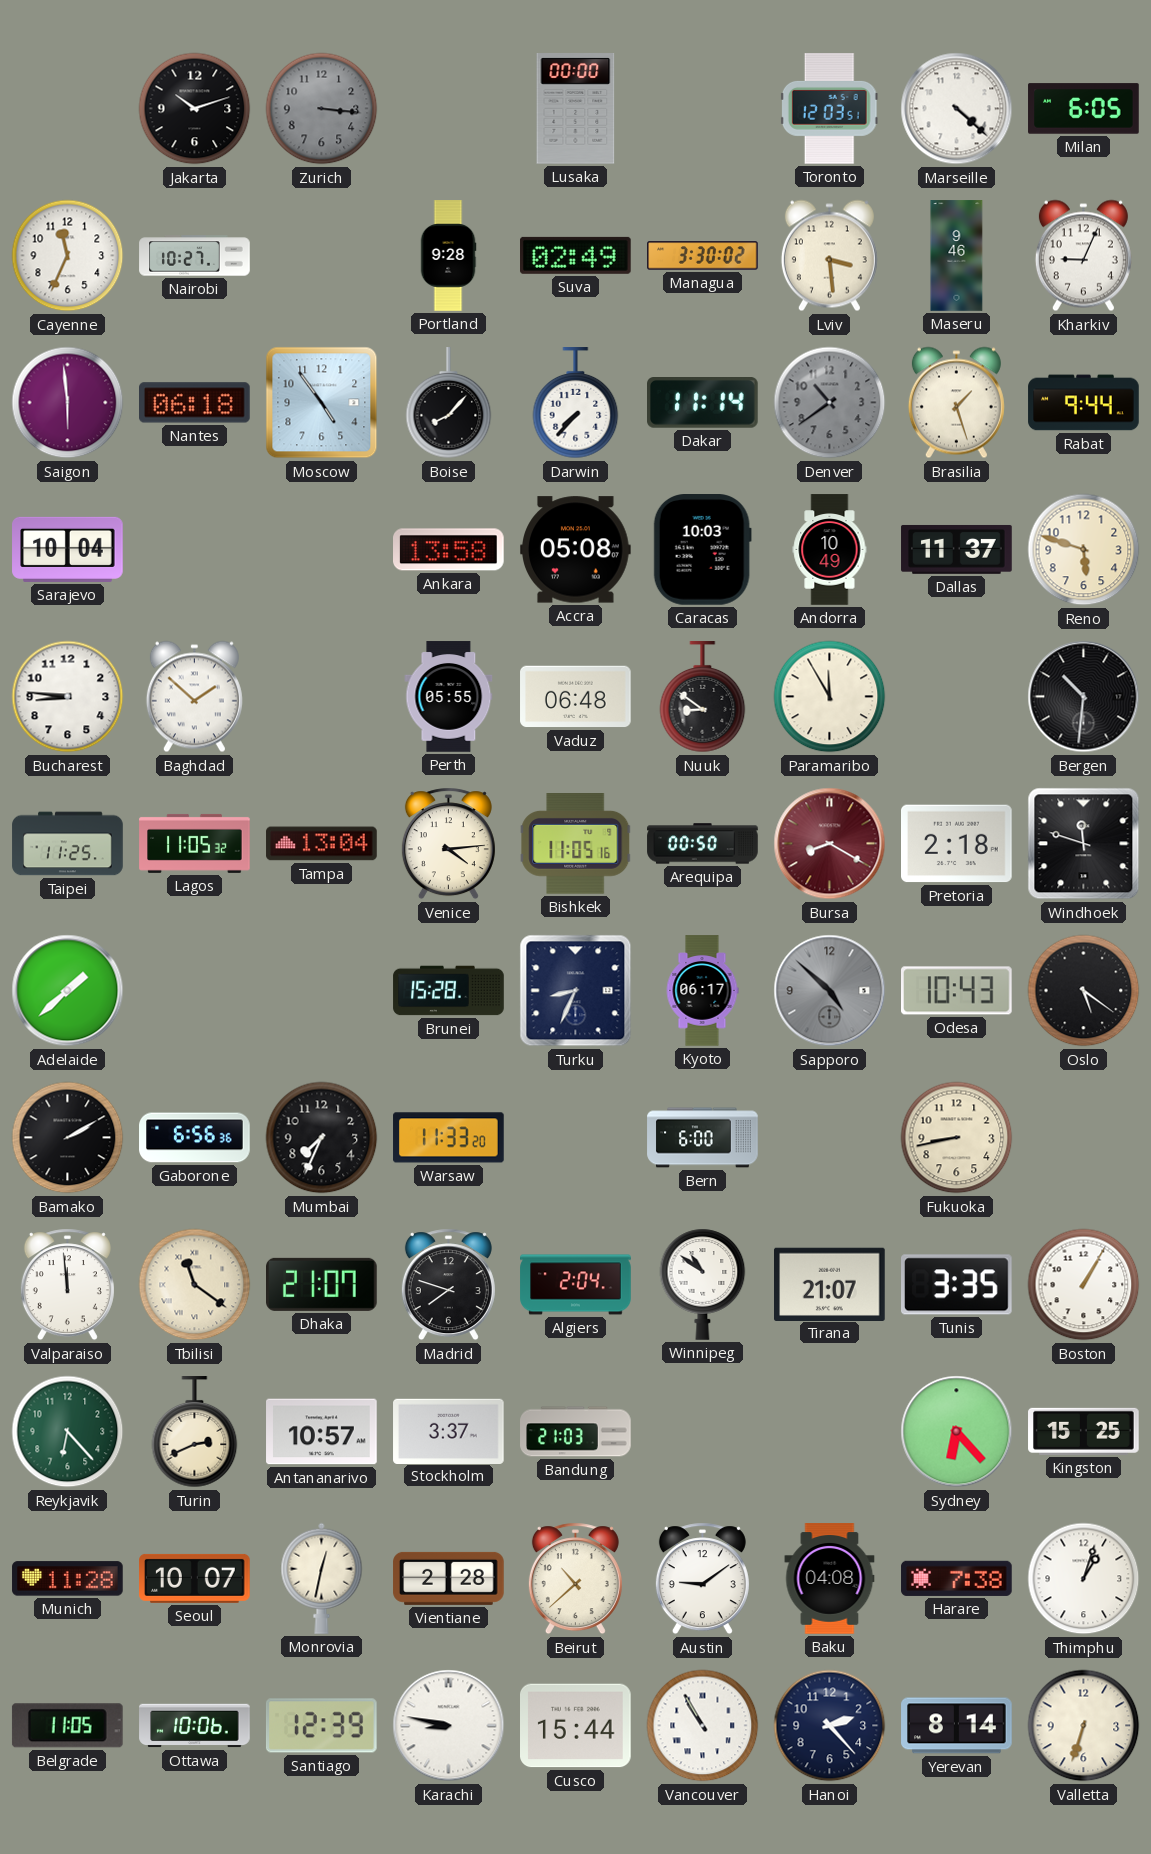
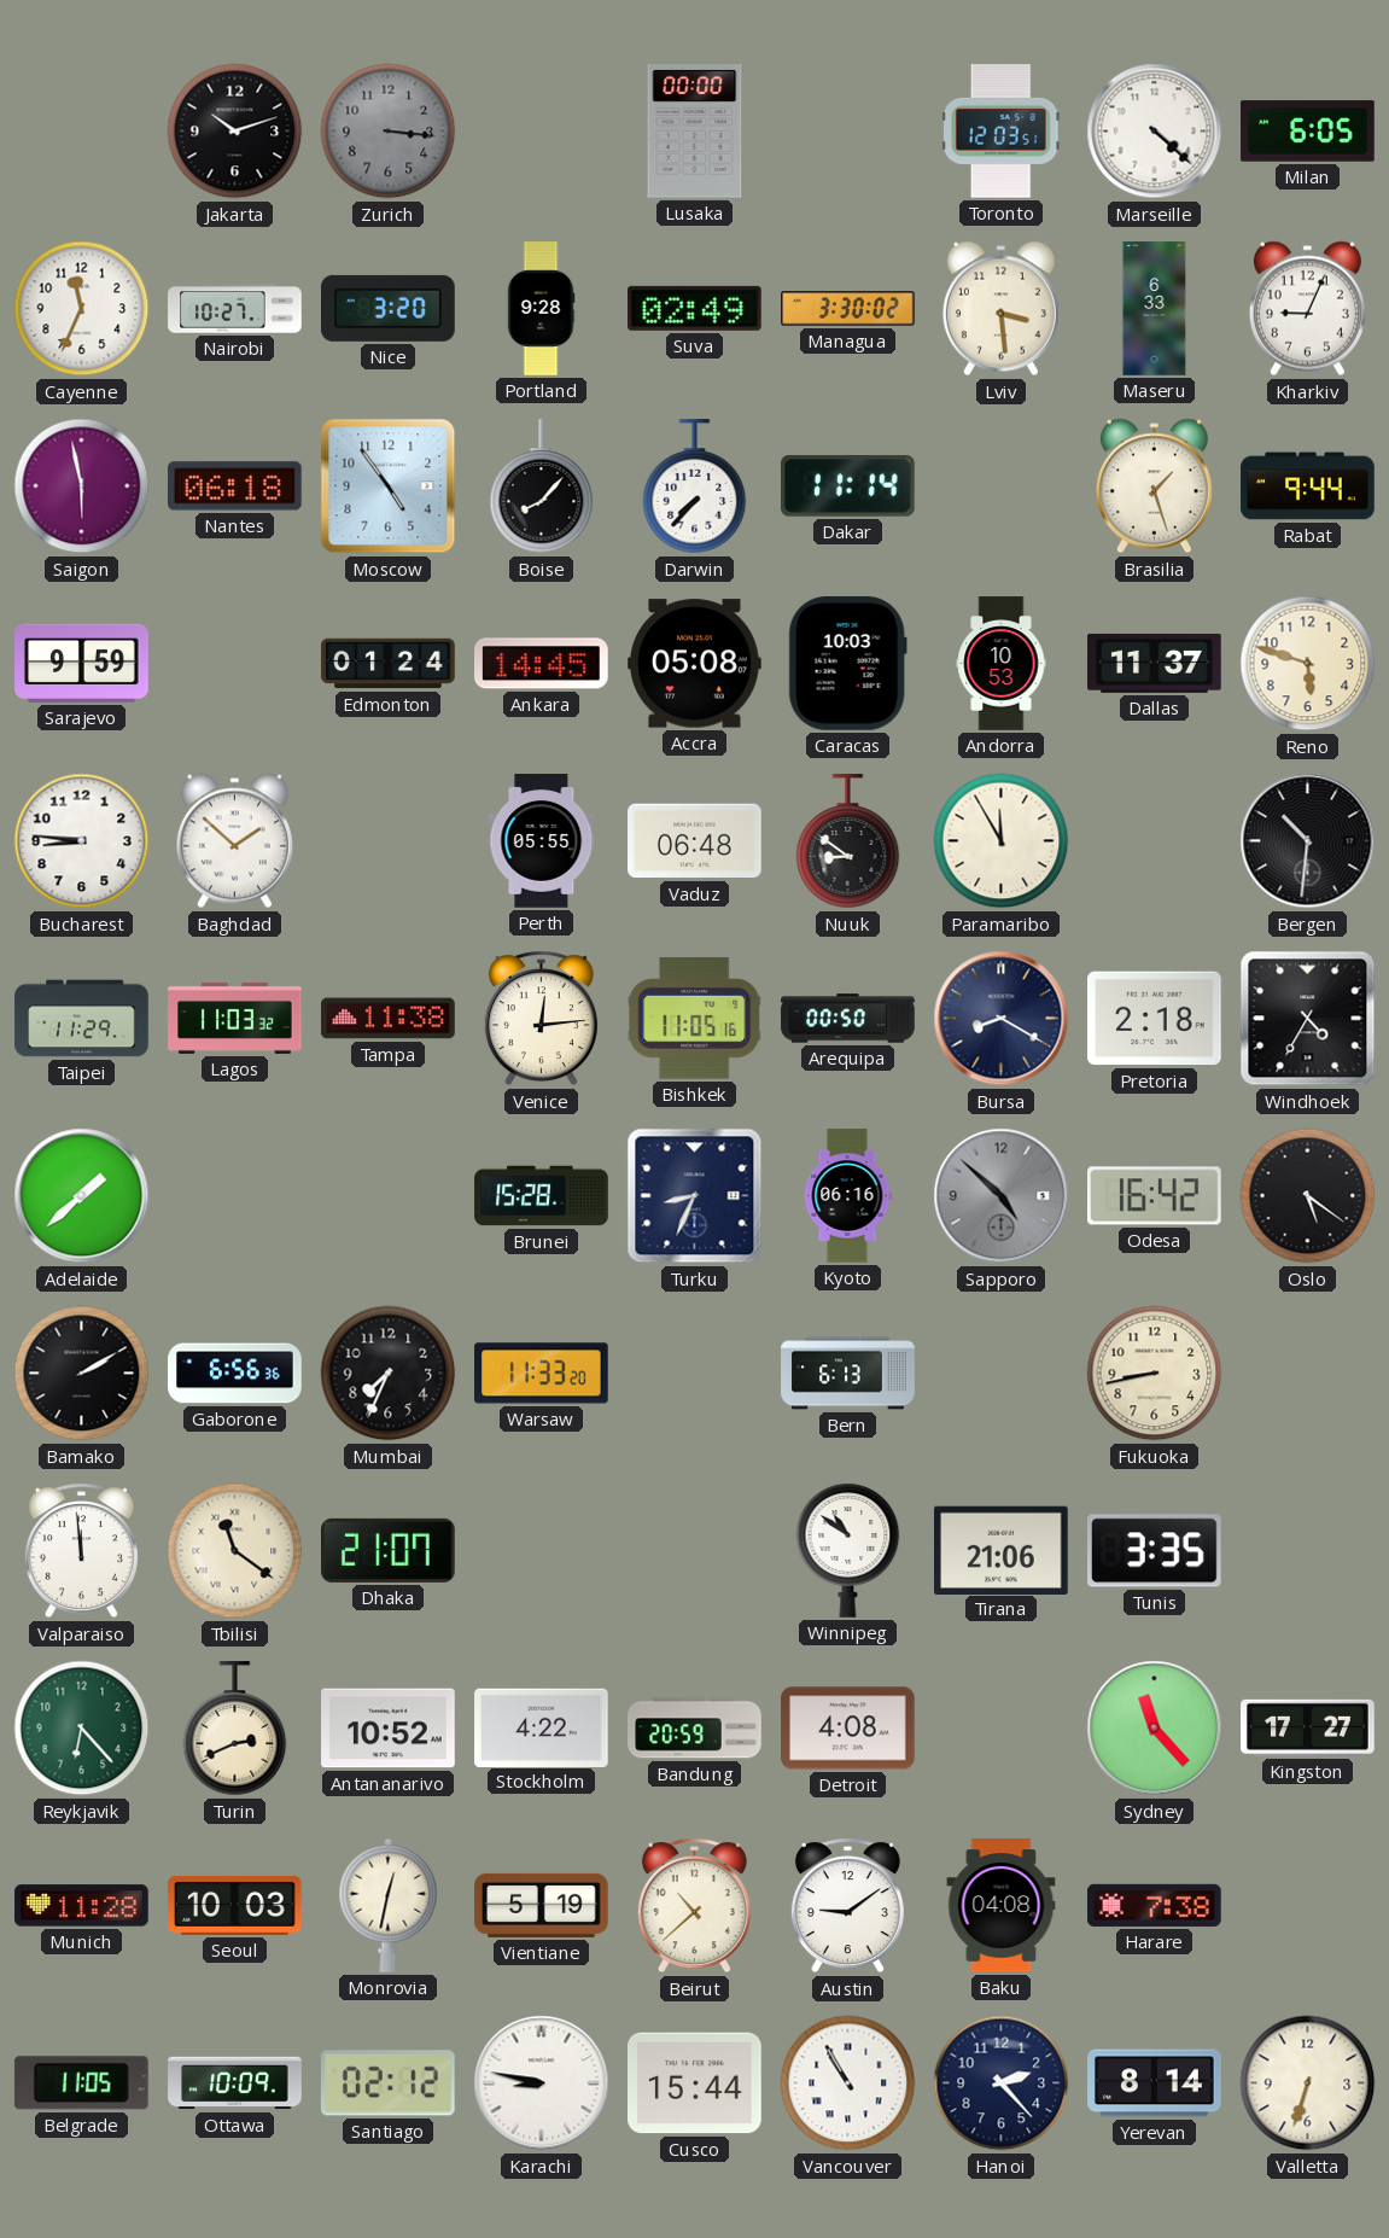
Nice: none -> 3:20 (389, 308)
Maseru: 9:46 -> 6:33 (1155, 309)
Saigon: 5:59 -> 5:58 (82, 486)
Denver: 10:39 -> none (830, 403)
Sarajevo: 10:04 -> 9:59 (82, 663)
Edmonton: none -> 01:24 (389, 664)
Ankara: 13:58 -> 14:45 (542, 664)
Andorra: 10:49 -> 10:53 (1002, 664)
Taipei: 11:25 -> 11:29 (82, 1019)
Lagos: 11:05 -> 11:03 (235, 1018)
Tampa: 13:04 -> 11:38 (389, 1019)
Venice: 4:14 -> 12:14 (541, 1019)
Bursa dial: burgundy -> navy (1002, 1019)
Windhoek: 11:48 -> 4:35 (1308, 1019)
Kyoto: 06:17 -> 06:16 (847, 1196)
Odesa: 10:43 -> 16:42 (1155, 1196)
Bern: 6:00 -> 6:13 (848, 1374)
Madrid: 7:48 -> none (448, 1285)
Algiers: 2:04 -> none (576, 1285)
Tirana: 21:07 -> 21:06 (1002, 1550)
Boston: 1:05 -> none (1084, 1285)
Antananarivo: 10:57 -> 10:52 (389, 1729)
Stockholm: 3:37 -> 4:22 (542, 1727)
Bandung: 21:03 -> 20:59 (695, 1729)
Detroit: none -> 4:08 (848, 1729)
Sydney: 6:23 -> 11:23 (1155, 1729)
Kingston: 15:25 -> 17:27 (1308, 1727)
Seoul: 10:07 -> 10:03 (235, 1905)
Vientiane: 2:28 -> 5:19 (542, 1905)
Thimphu: 1:03 -> none (1084, 1579)
Ottawa: 10:06 -> 10:09 (235, 2083)
Santiago: 12:39 -> 02:12 (387, 2083)
